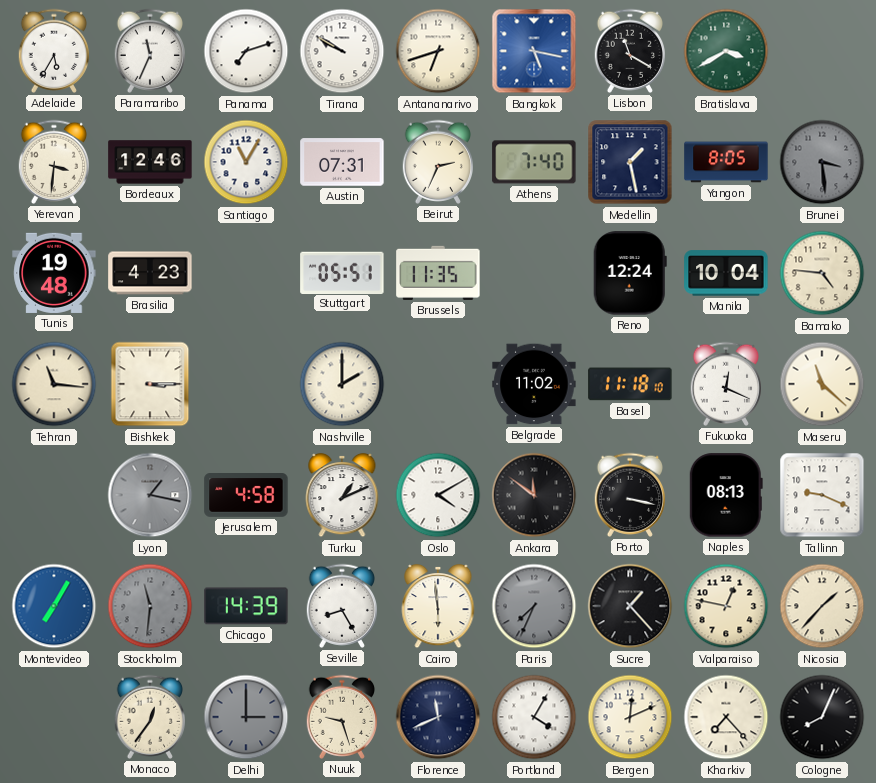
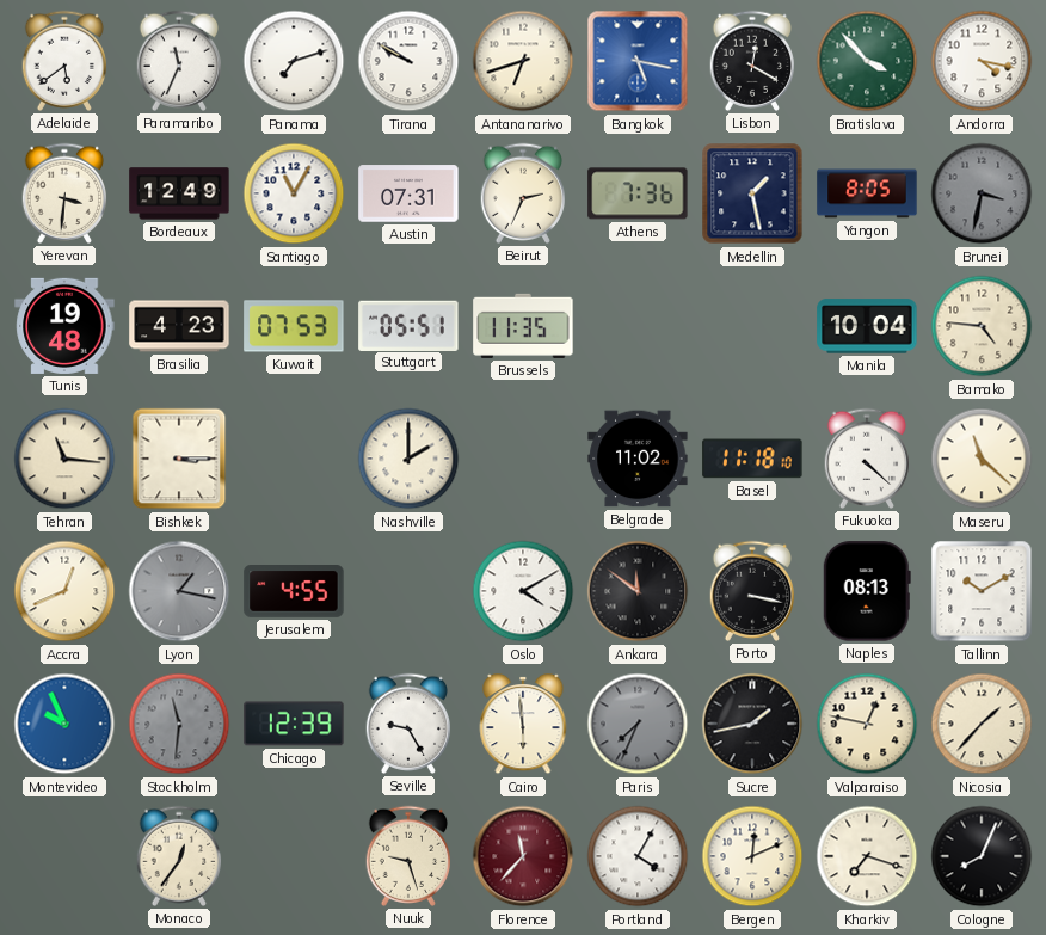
Adelaide: 5:35 -> 5:39 (64, 61)
Lisbon: 11:20 -> 12:20 (752, 61)
Bratislava: 3:40 -> 3:53 (867, 61)
Andorra: none -> 4:17 (982, 61)
Bordeaux: 12:46 -> 12:49 (179, 193)
Athens: 7:40 -> 7:36 (638, 193)
Brunei: 3:29 -> 3:32 (982, 193)
Kuwait: none -> 07:53 (294, 326)
Reno: 12:24 -> none (630, 273)
Fukuoka: 12:19 -> 4:22 (867, 459)
Accra: none -> 12:41 (64, 591)
Jerusalem: 4:58 -> 4:55 (294, 591)
Turku: 1:11 -> none (342, 495)
Tallinn: 9:19 -> 10:10 (982, 591)
Montevideo: 7:05 -> 9:56 (64, 724)
Chicago: 14:39 -> 12:39 (294, 724)
Seville: 8:25 -> 9:25 (408, 724)
Sucre: 1:23 -> 1:43 (752, 724)
Delhi: 3:00 -> none (246, 717)
Florence: 11:41 -> 11:37 (523, 856)
Florence dial: navy -> burgundy (523, 856)
Kharkiv: 7:23 -> 7:18 (867, 856)
